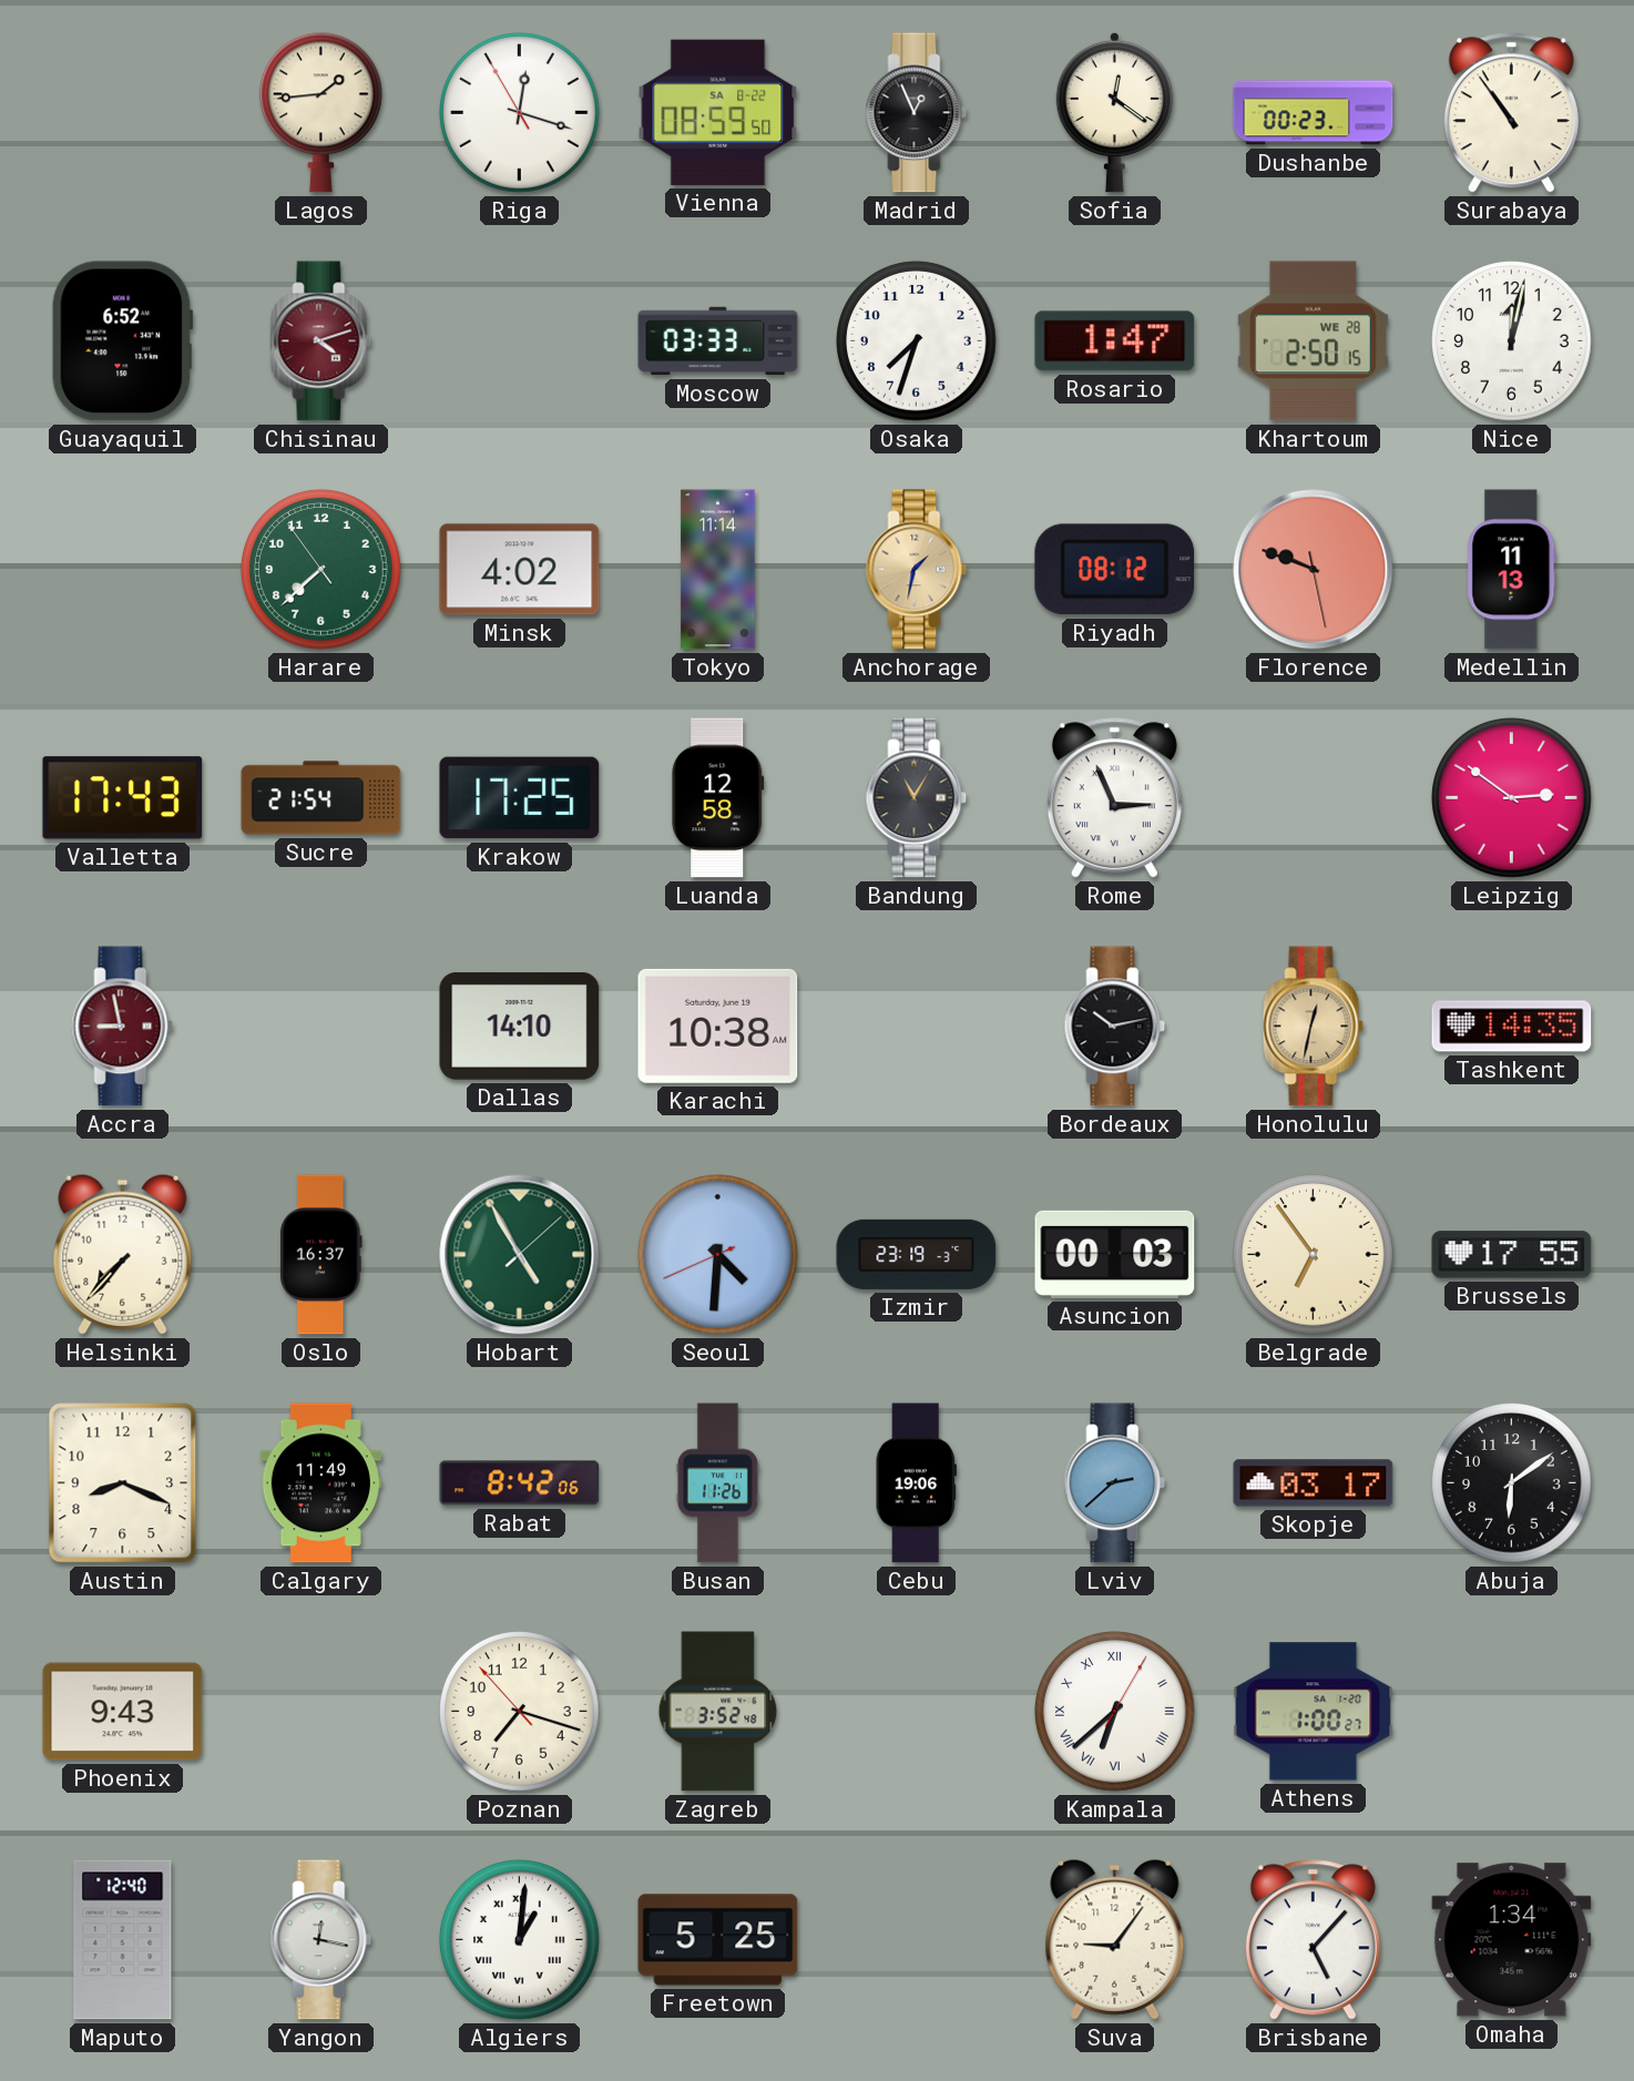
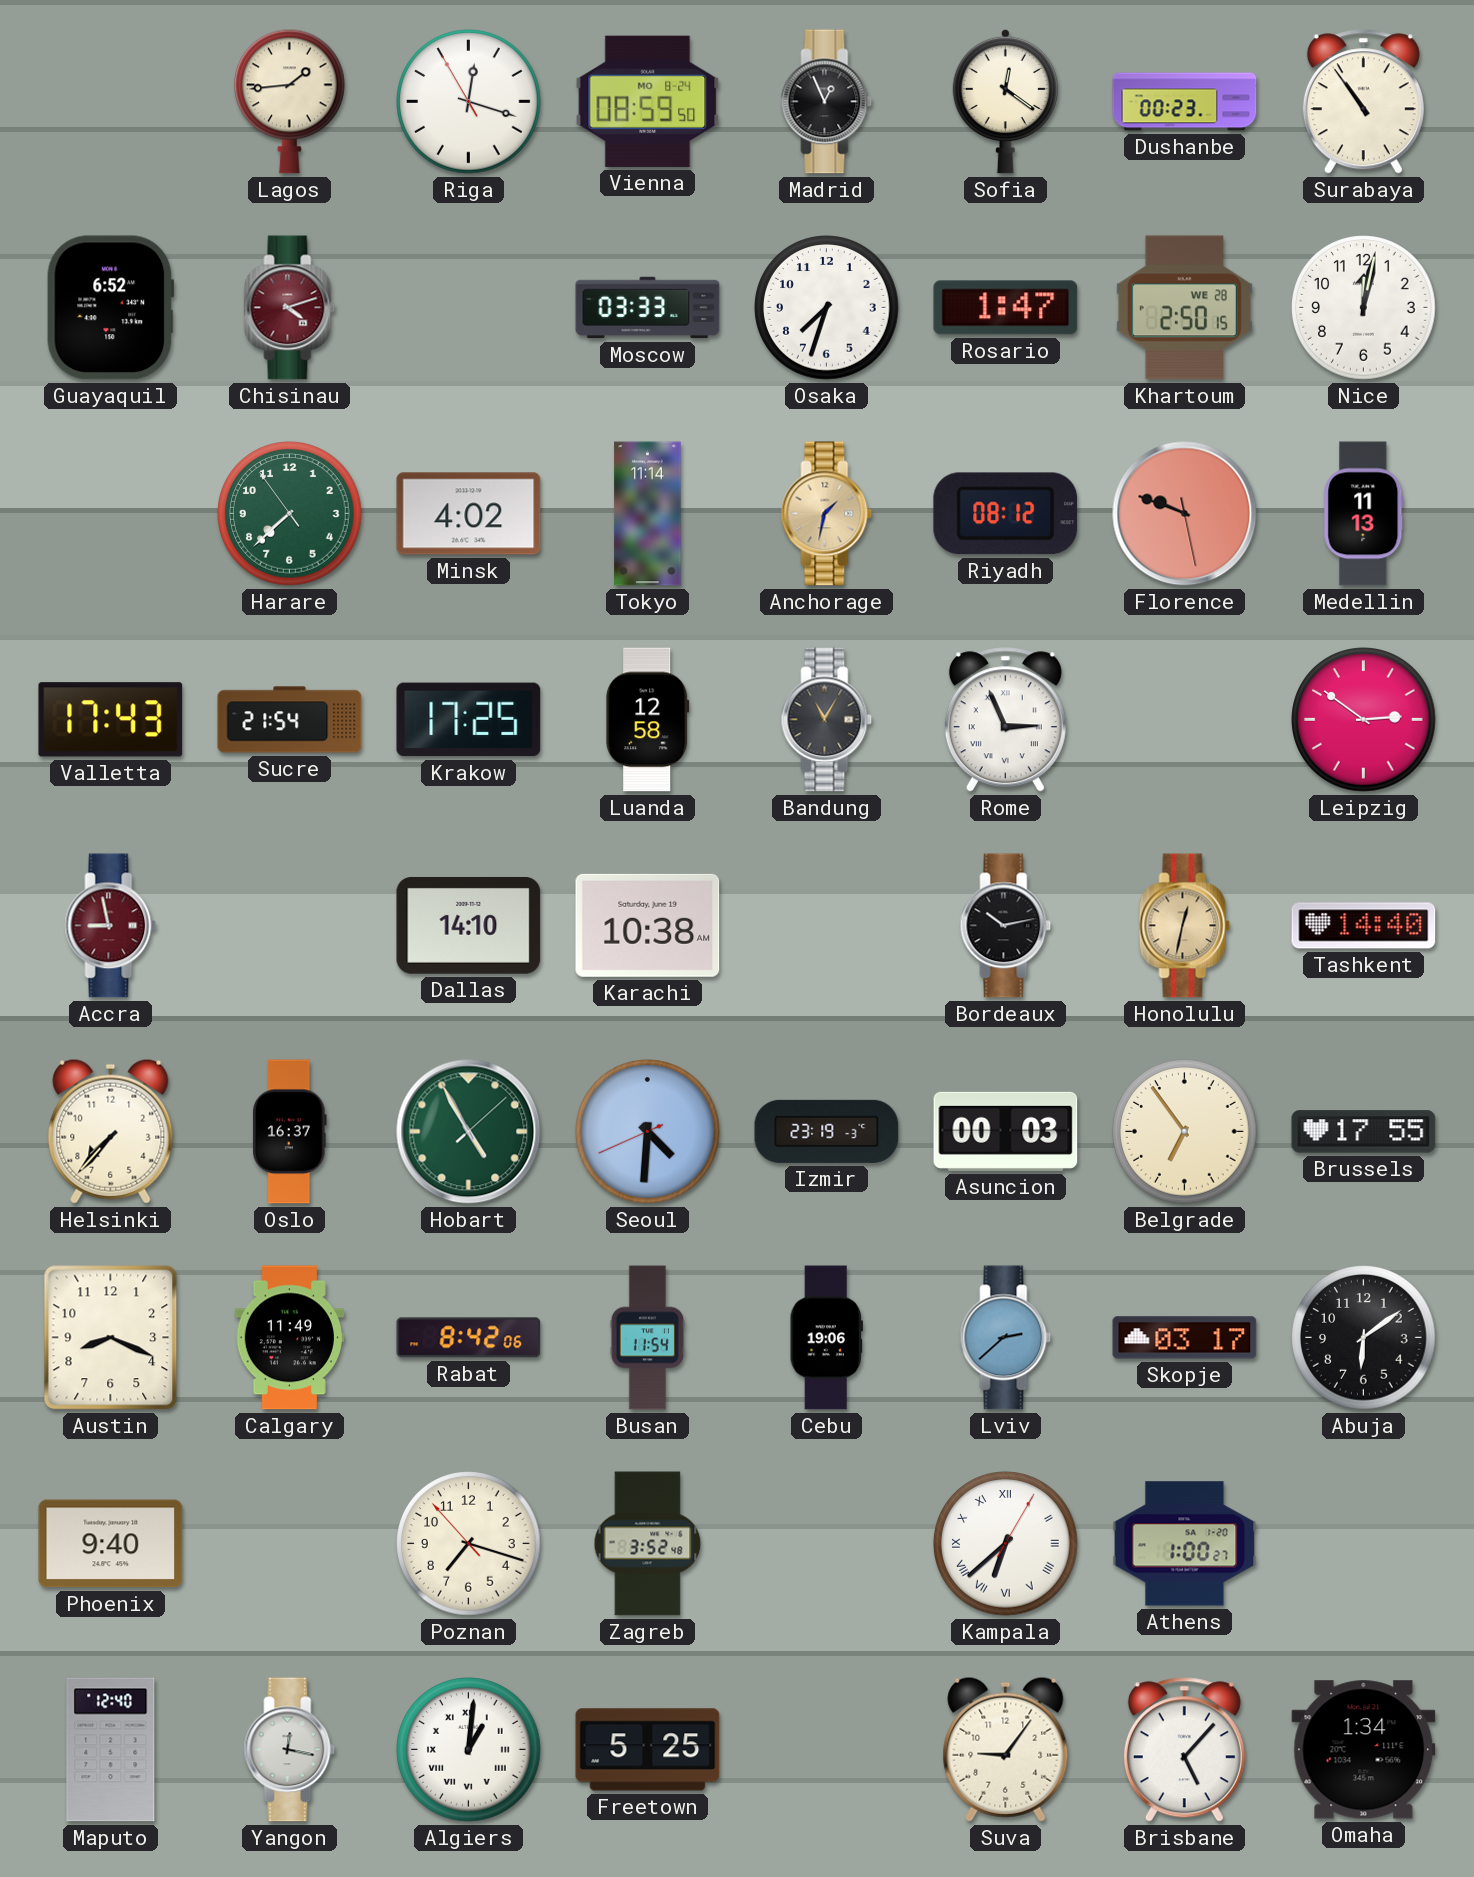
Vienna date: SA 8-22 -> MO 8-24 (648, 101)
Tashkent: 14:35 -> 14:40 (1364, 926)
Busan: 11:26 -> 11:54 (647, 1338)
Phoenix: 9:43 -> 9:40 (111, 1544)
